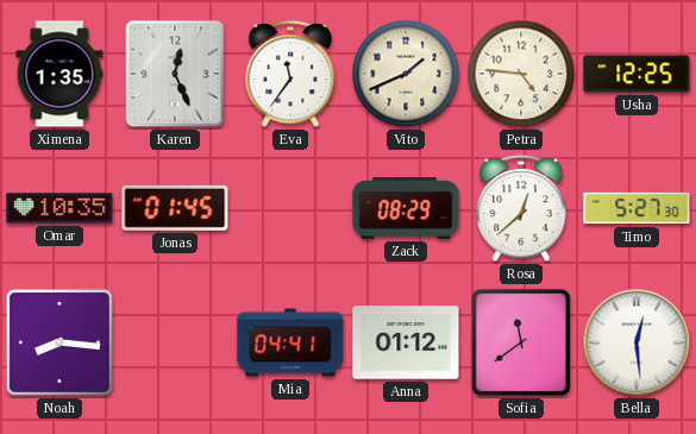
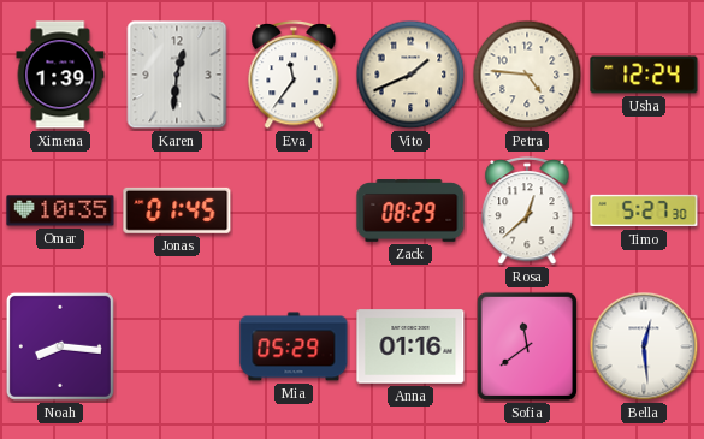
Ximena: 1:35 -> 1:39 (60, 75)
Karen: 12:26 -> 12:31 (177, 75)
Usha: 12:25 -> 12:24 (644, 75)
Mia: 04:41 -> 05:29 (294, 346)
Anna: 01:12 -> 01:16 (410, 346)
